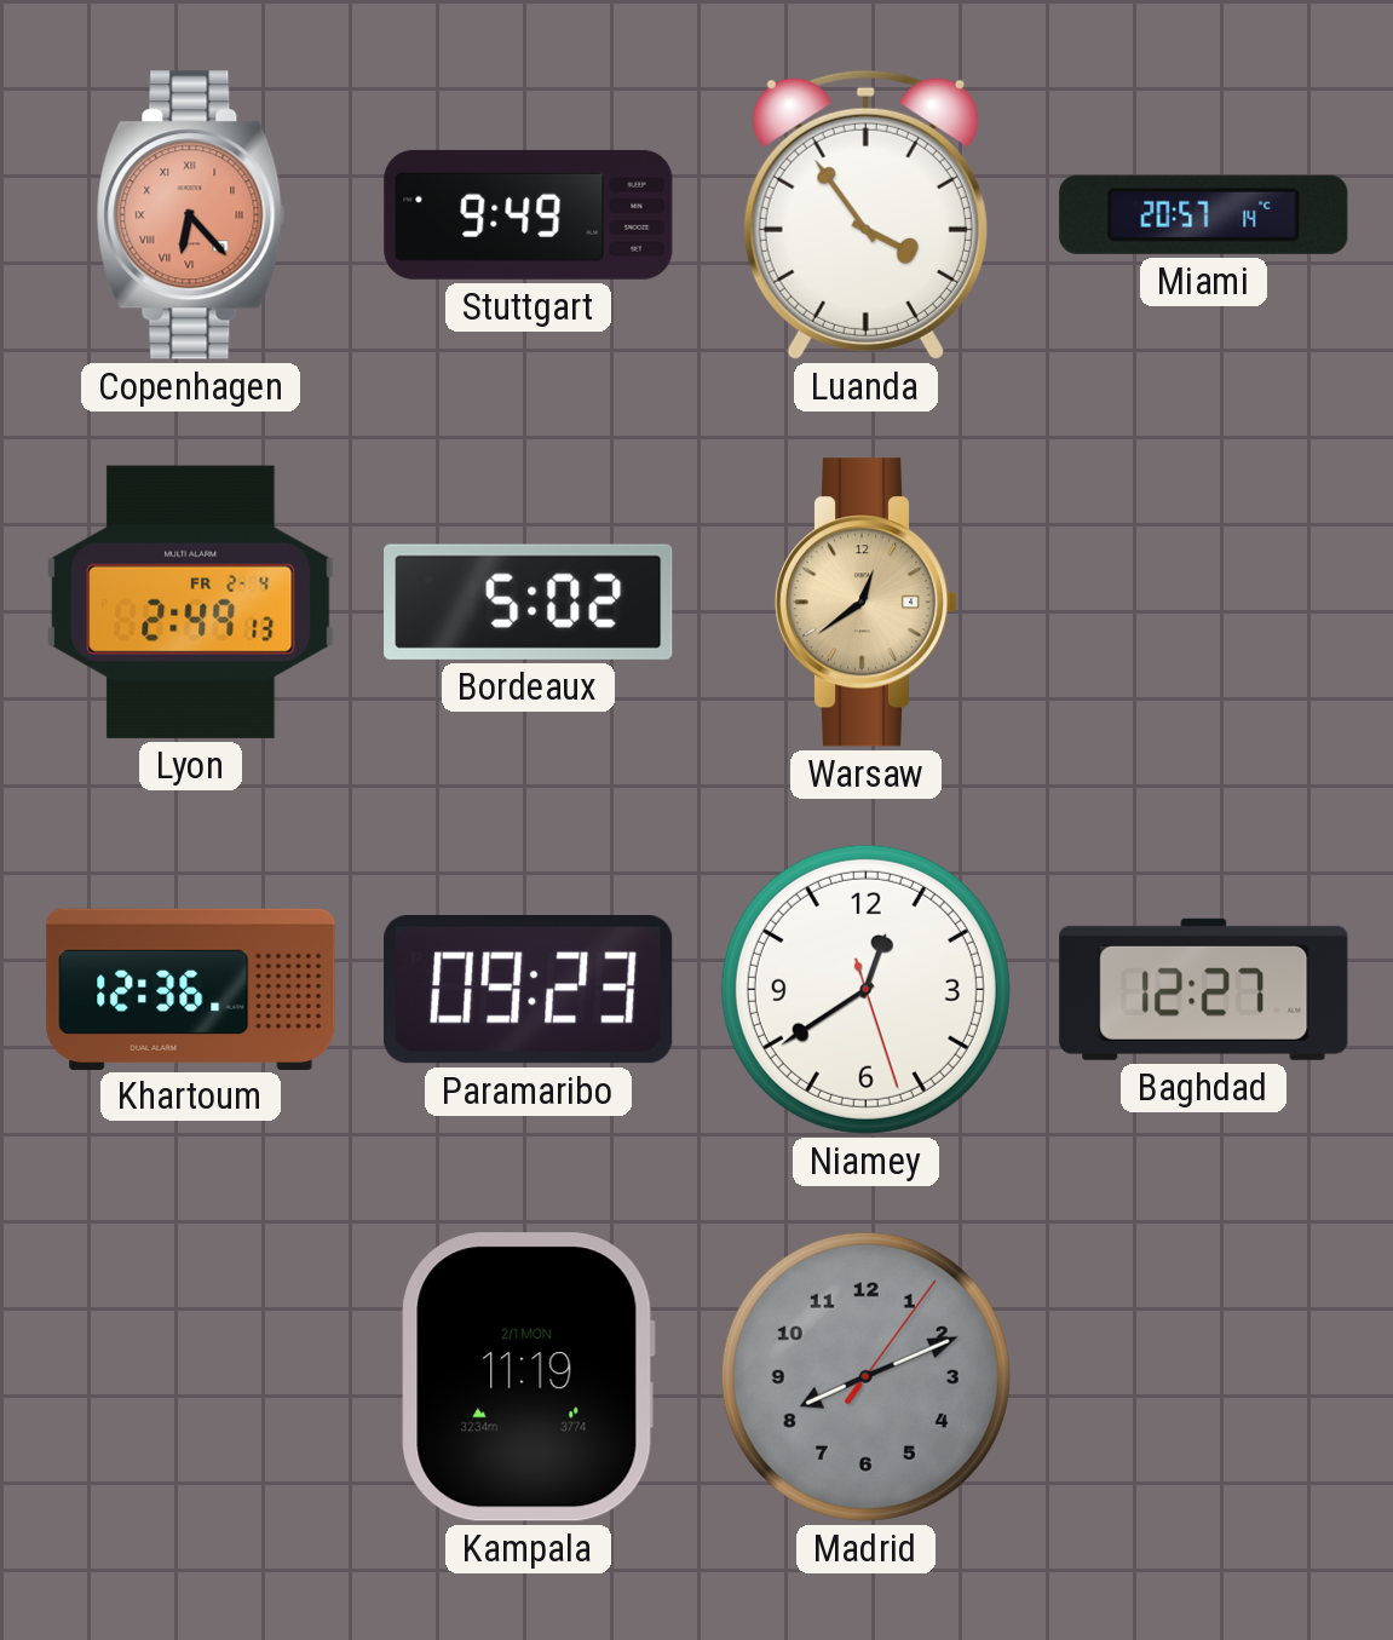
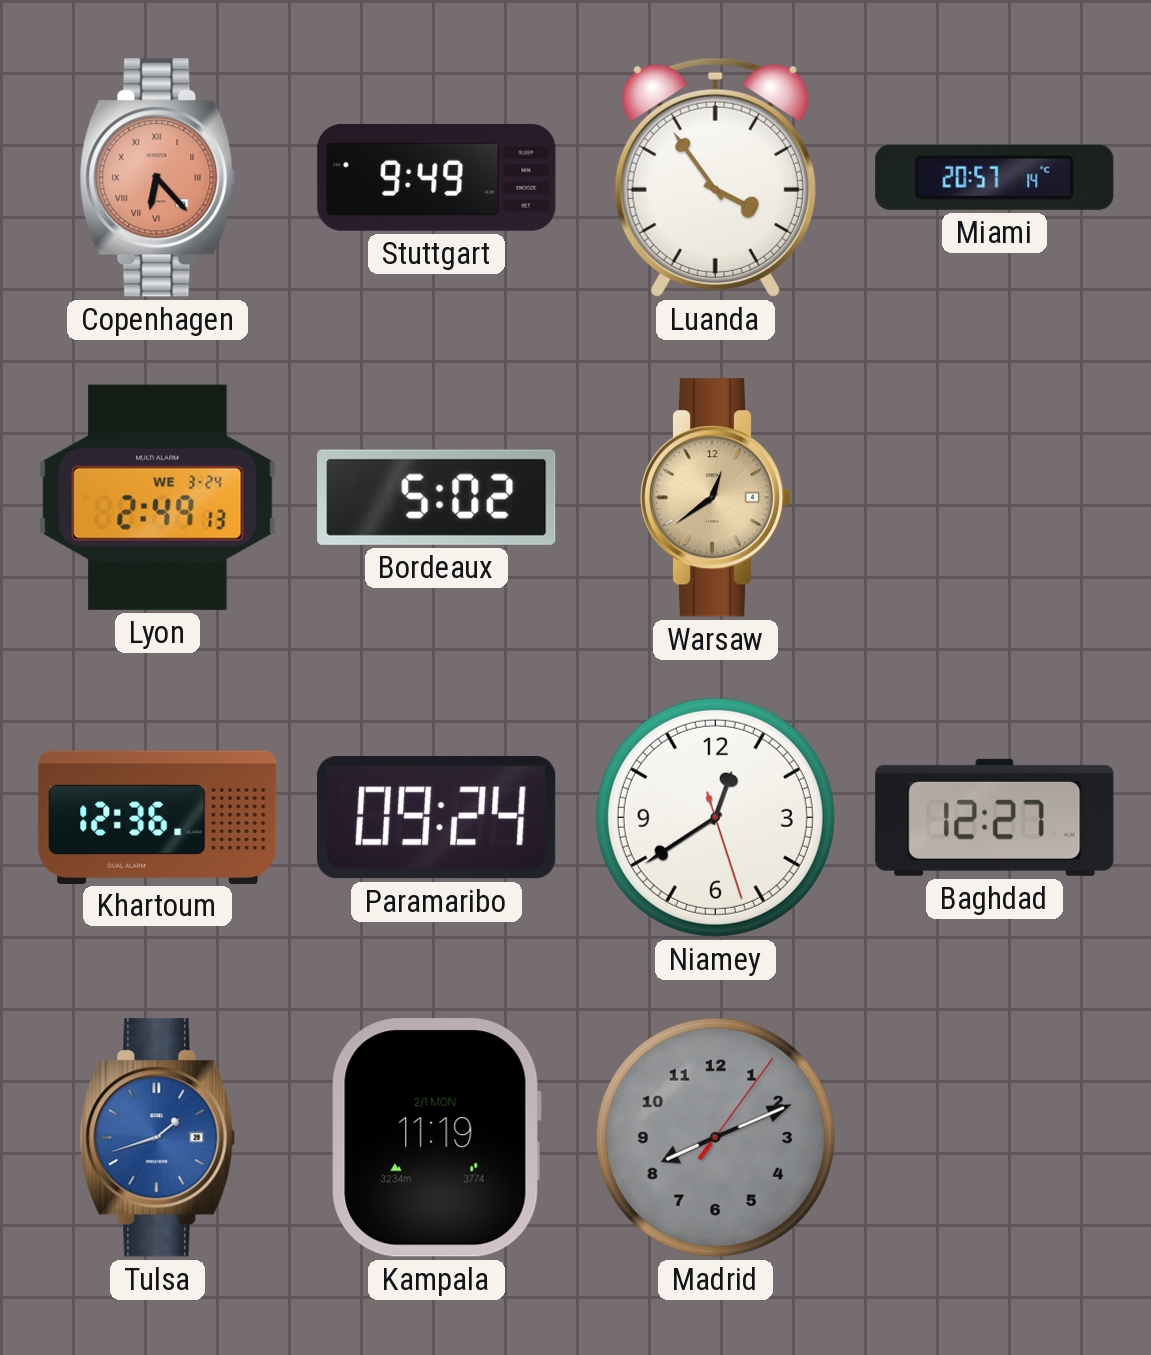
Lyon date: FR 2-4 -> WE 3-24 (158, 497)
Paramaribo: 09:23 -> 09:24 (437, 818)
Tulsa: none -> 1:42 (158, 1138)
